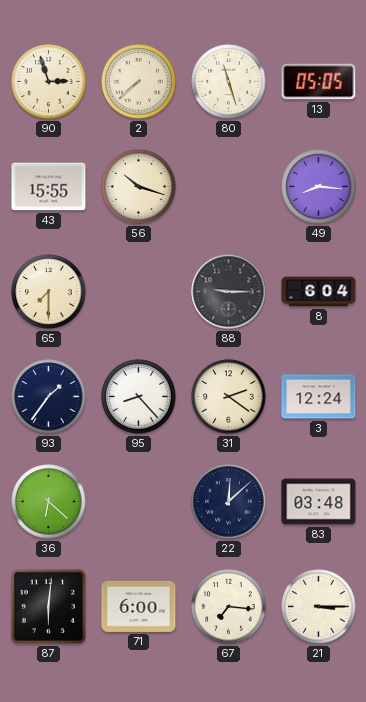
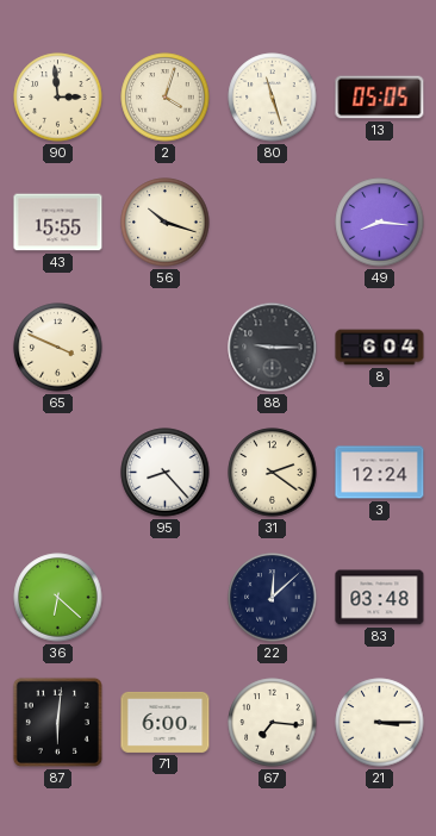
90: 2:57 -> 2:59 (58, 98)
2: 7:38 -> 4:03 (166, 98)
65: 7:30 -> 3:49 (58, 348)
93: 1:36 -> none (49, 397)
